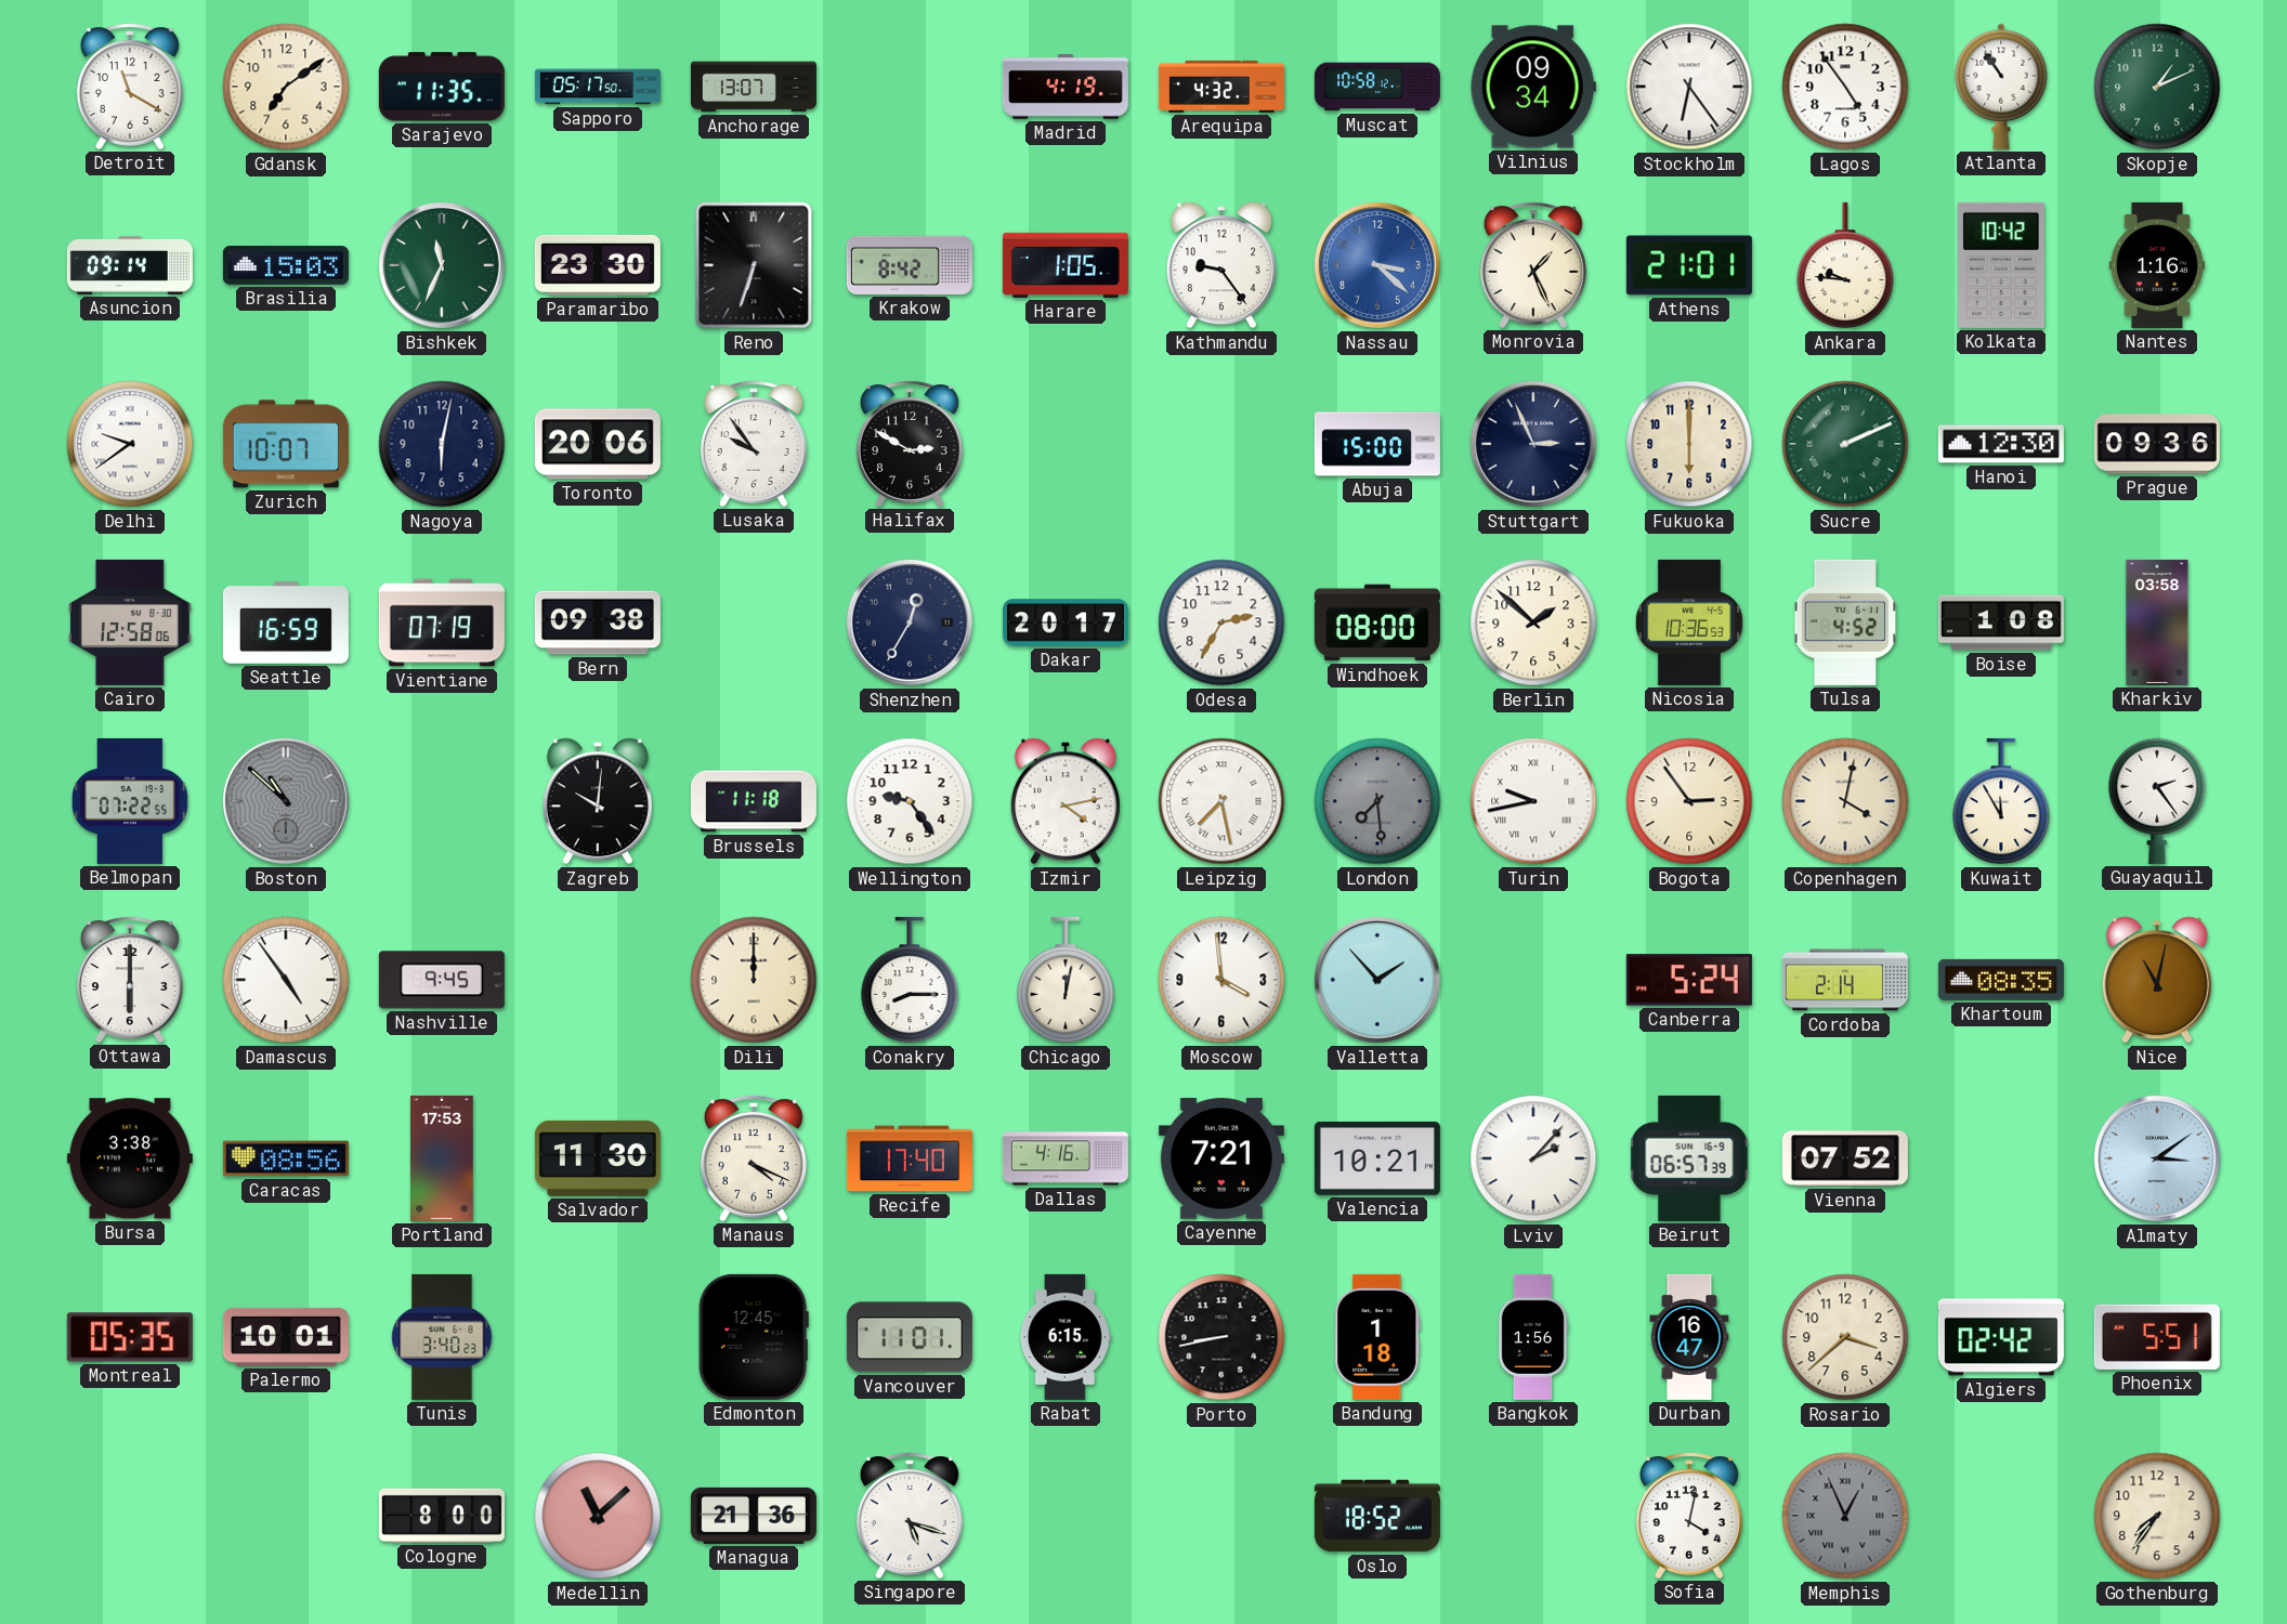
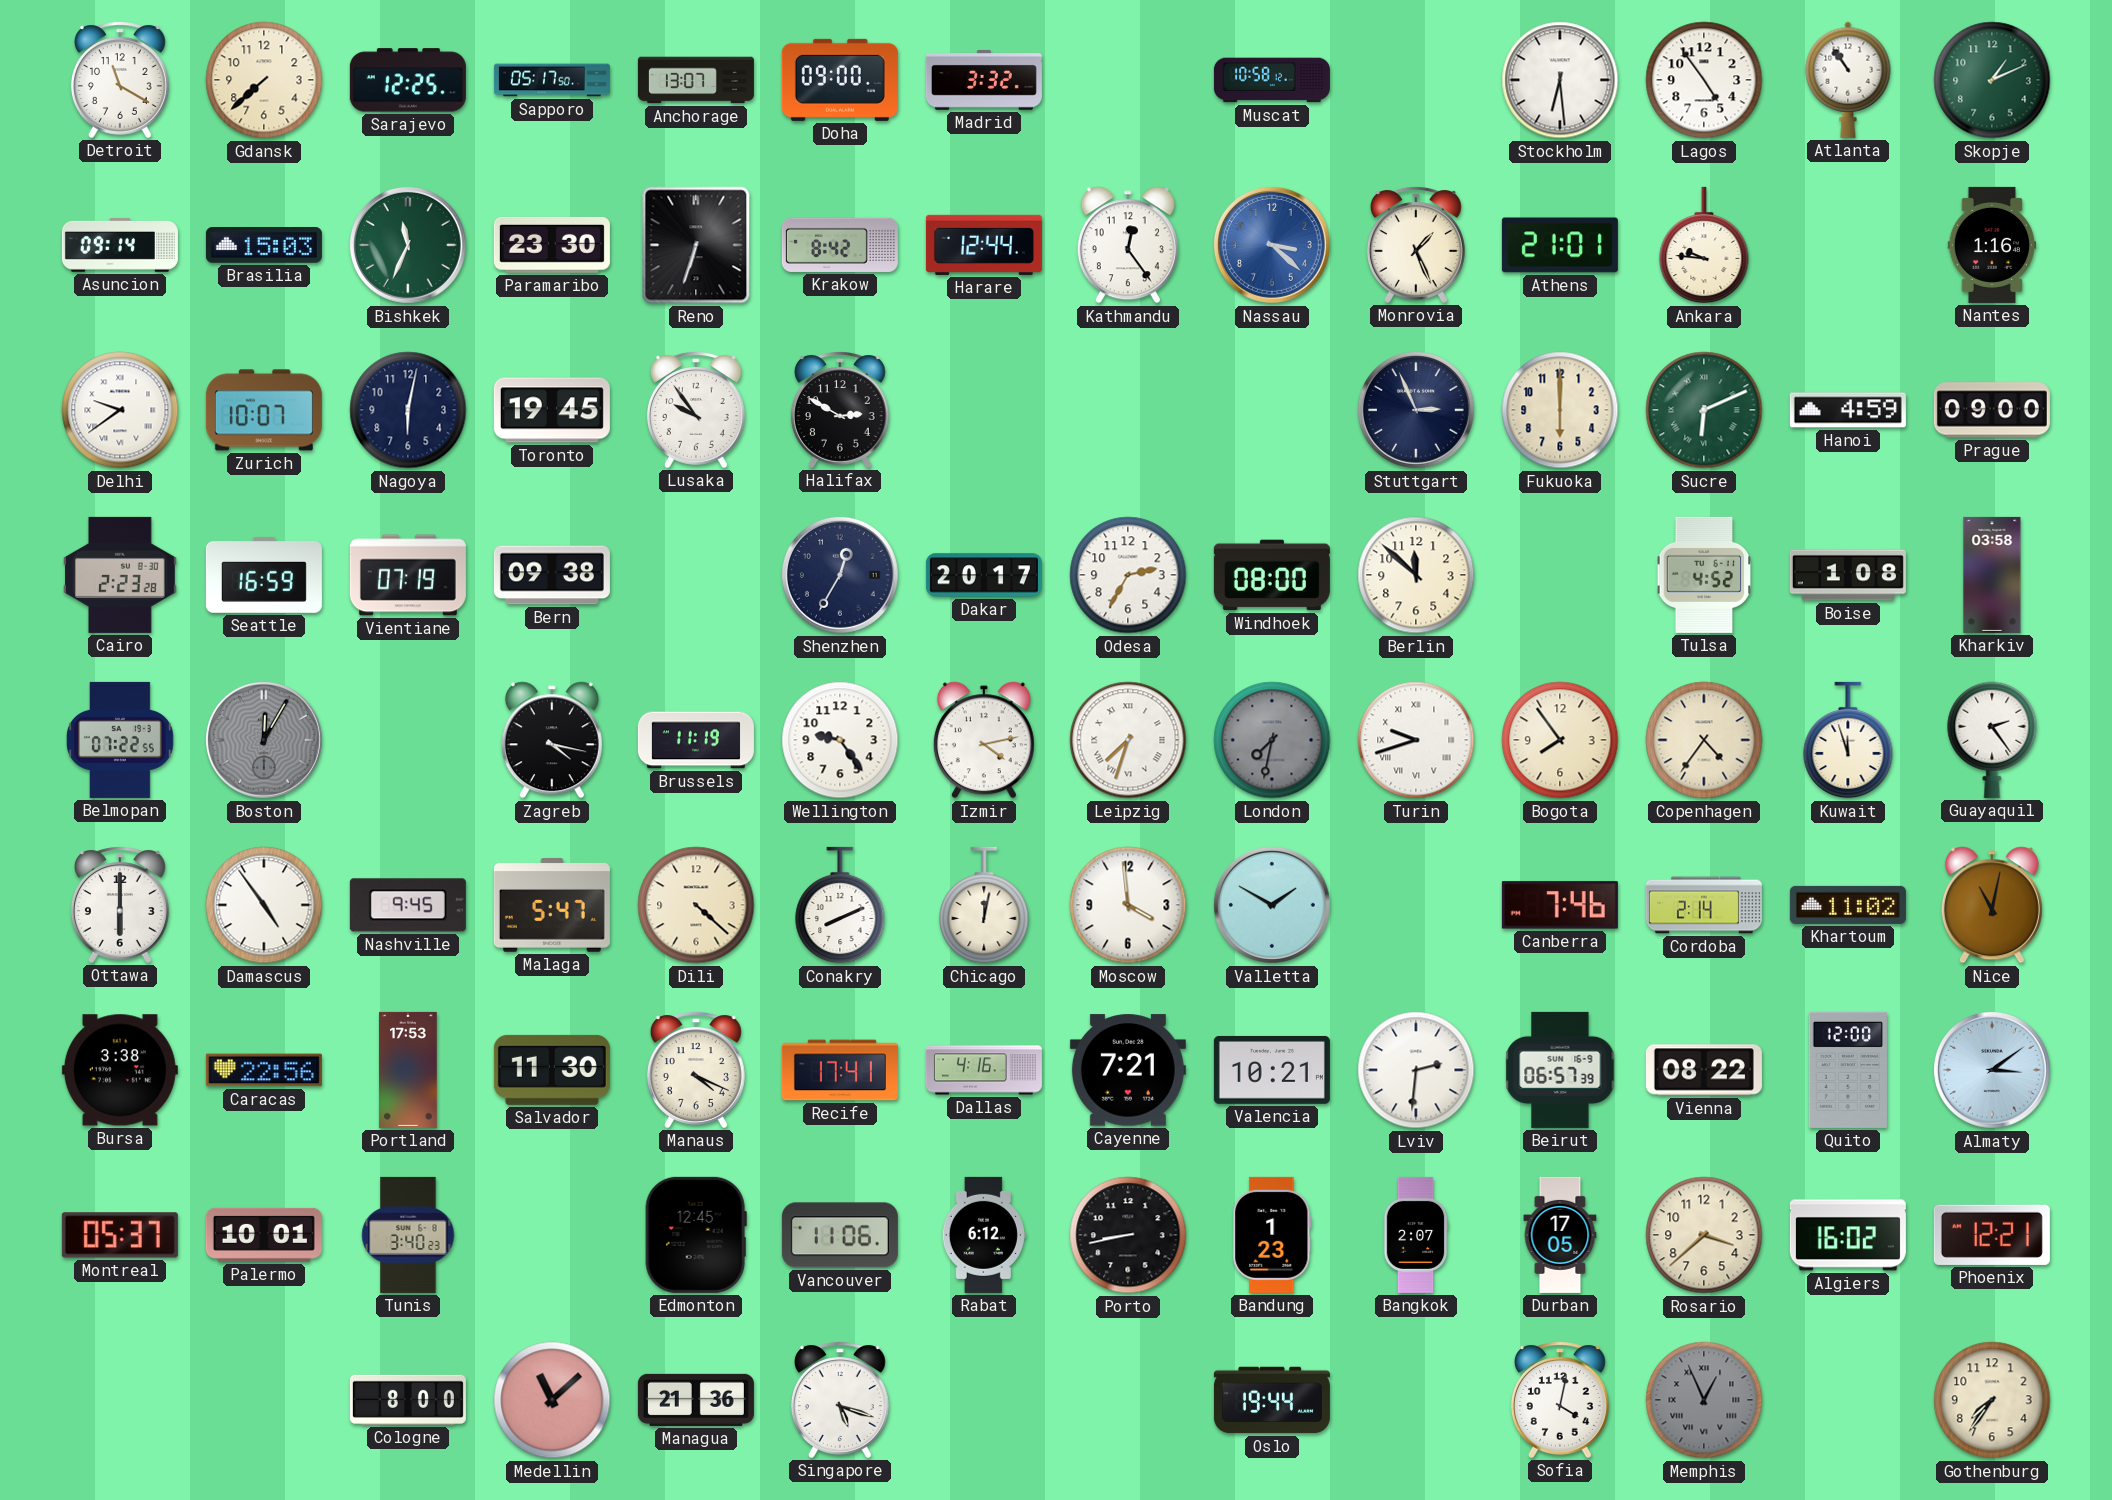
Gdansk: 7:09 -> 7:38 (264, 80)
Sarajevo: 11:35 -> 12:25 (408, 80)
Doha: none -> 09:00 (840, 80)
Madrid: 4:19 -> 3:32 (984, 81)
Arequipa: 4:32 -> none (1221, 87)
Vilnius: 09:34 -> none (1533, 87)
Stockholm: 6:24 -> 6:29 (1560, 80)
Harare: 1:05 -> 12:44 (984, 245)
Kathmandu: 9:24 -> 12:24 (1128, 245)
Kolkata: 10:42 -> none (2001, 265)
Toronto: 20:06 -> 19:45 (552, 410)
Abuja: 15:00 -> none (1377, 444)
Sucre: 2:11 -> 6:11 (1704, 410)
Hanoi: 12:30 -> 4:59 (1848, 410)
Prague: 09:36 -> 09:00 (1992, 410)
Cairo: 12:58 -> 2:23 (121, 575)
Berlin: 1:52 -> 11:52 (1416, 575)
Nicosia: 10:36 -> none (1689, 623)
Boston: 10:52 -> 12:05 (264, 740)
Zagreb: 10:01 -> 4:17 (552, 740)
Brussels: 11:18 -> 11:19 (696, 740)
Leipzig: 7:28 -> 7:33 (1128, 740)
London: 7:29 -> 7:32 (1272, 740)
Turin: 9:43 -> 9:42 (1416, 740)
Bogota: 2:54 -> 7:54 (1560, 740)
Copenhagen: 4:02 -> 4:36 (1704, 740)
Kuwait: 11:55 -> 11:57 (1848, 740)
Malaga: none -> 5:47 (552, 906)
Dili: 12:00 -> 4:22 (696, 905)
Conakry: 8:15 -> 8:11 (840, 905)
Valletta: 1:53 -> 1:50 (1272, 905)
Canberra: 5:24 -> 7:46 (1560, 905)
Khartoum: 08:35 -> 11:02 (1848, 905)
Caracas: 08:56 -> 22:56 (264, 1070)
Recife: 17:40 -> 17:41 (840, 1070)
Lviv: 2:07 -> 2:31 (1416, 1070)
Vienna: 07:52 -> 08:22 (1704, 1070)
Quito: none -> 12:00 (1848, 1070)
Montreal: 05:35 -> 05:37 (120, 1235)
Vancouver: 11:01 -> 11:06 (840, 1235)
Rabat: 6:15 -> 6:12 (984, 1235)
Bandung: 1:18 -> 1:23 (1272, 1235)
Bangkok: 1:56 -> 2:07 (1416, 1235)
Durban: 16:47 -> 17:05 (1560, 1235)
Algiers: 02:42 -> 16:02 (1848, 1235)
Phoenix: 5:51 -> 12:21 (1992, 1235)
Oslo: 18:52 -> 19:44 (1272, 1400)
